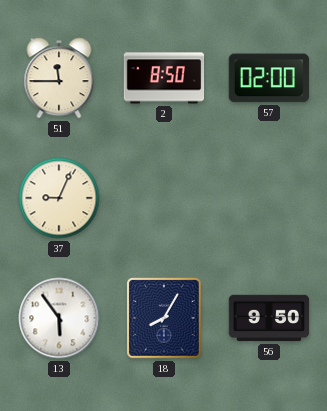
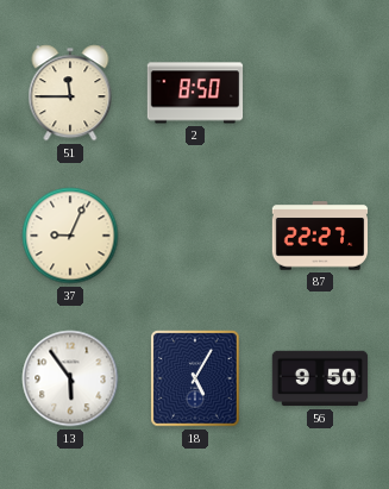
57: 02:00 -> none (269, 78)
87: none -> 22:27 (320, 236)
18: 8:05 -> 5:05 (195, 378)
